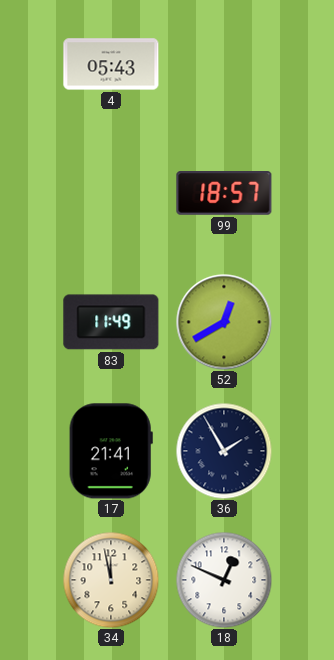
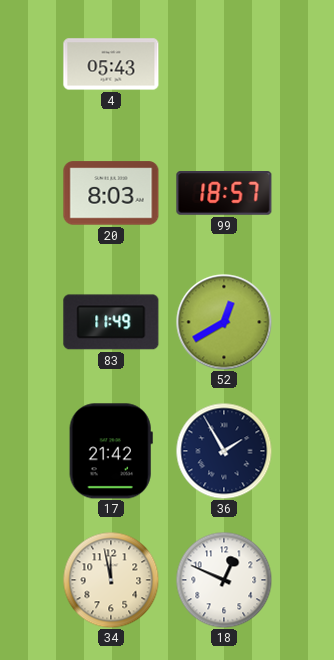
20: none -> 8:03 (111, 193)
17: 21:41 -> 21:42 (111, 451)
